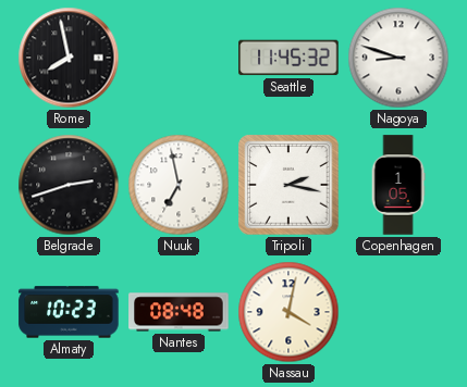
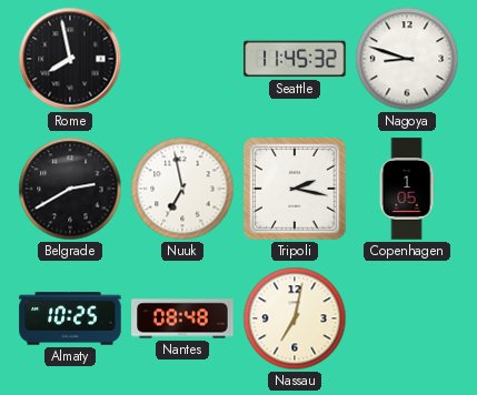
Belgrade: 2:42 -> 2:40 (70, 189)
Almaty: 10:23 -> 10:25 (70, 318)
Nassau: 4:02 -> 7:02 (295, 318)
